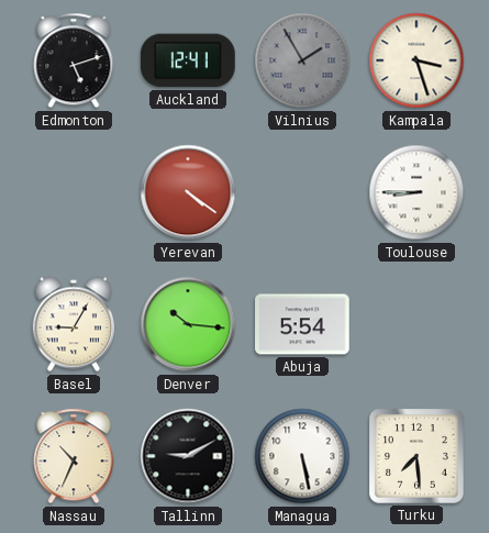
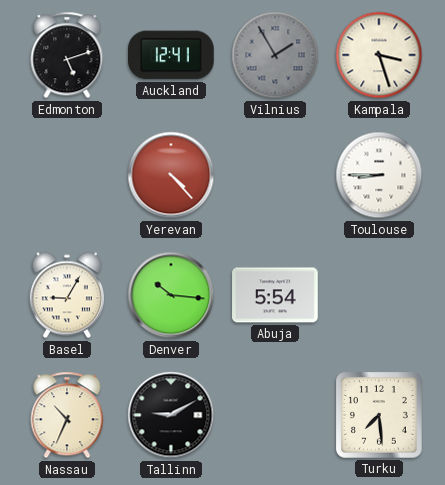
Yerevan: 4:21 -> 4:23 (171, 175)
Managua: 5:28 -> none (302, 456)
